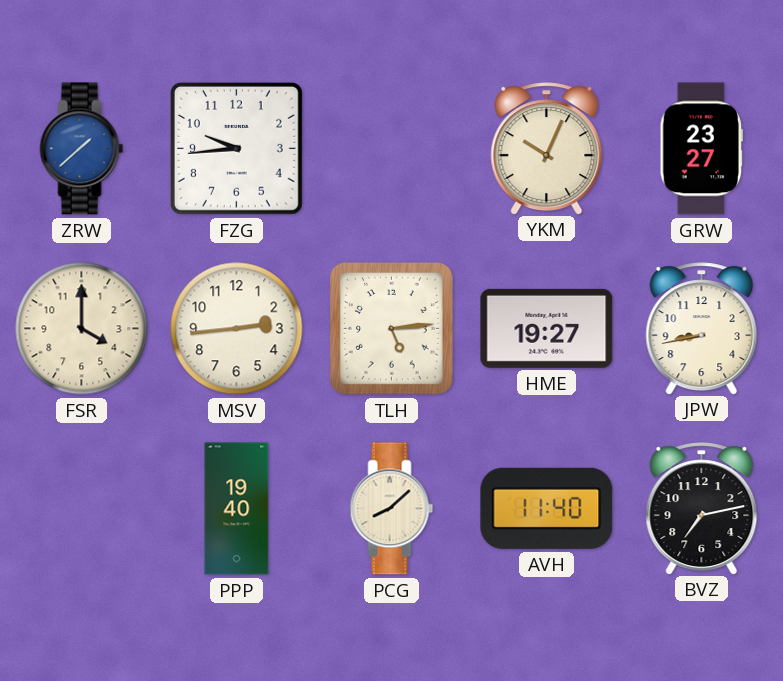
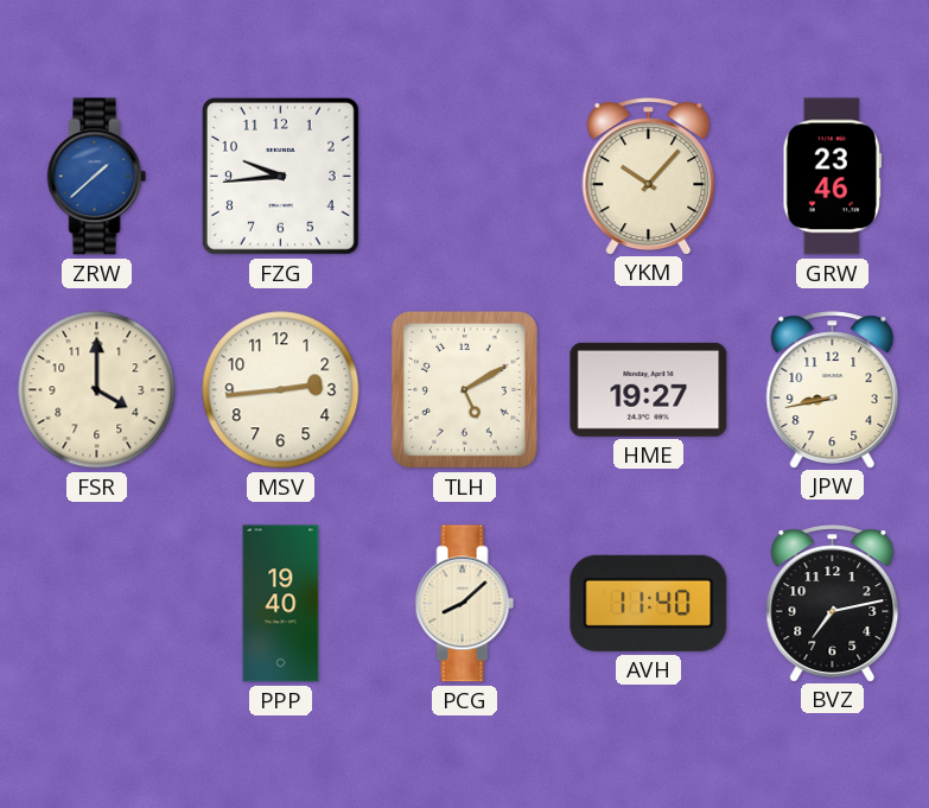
YKM: 10:04 -> 10:07 (649, 176)
GRW: 23:27 -> 23:46 (832, 177)
TLH: 5:14 -> 5:10 (464, 389)
